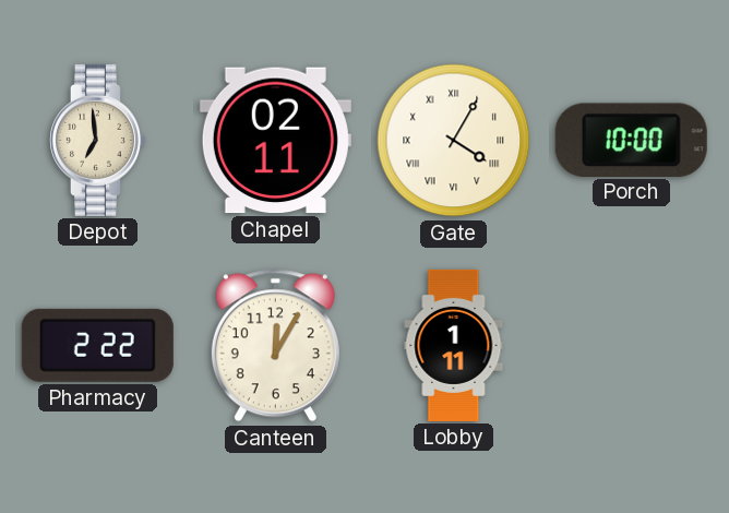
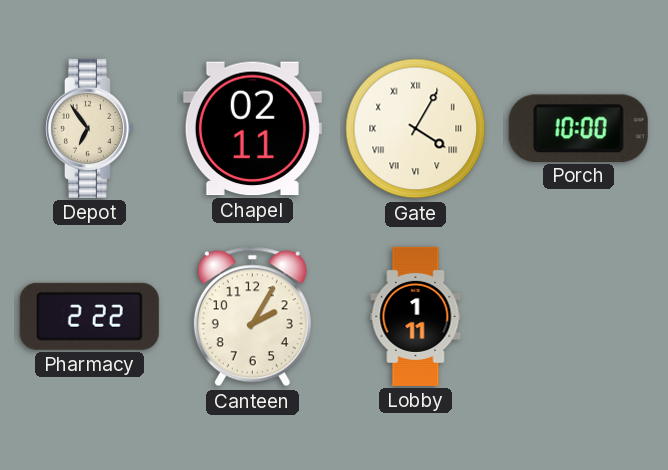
Depot: 6:59 -> 6:54 (89, 128)
Canteen: 12:05 -> 2:05 (252, 317)
